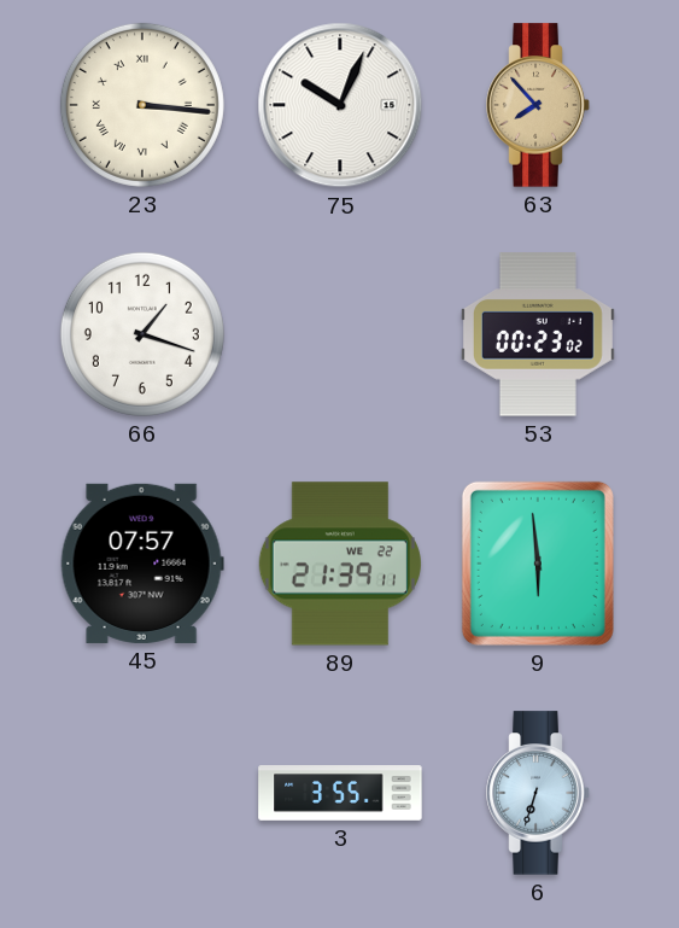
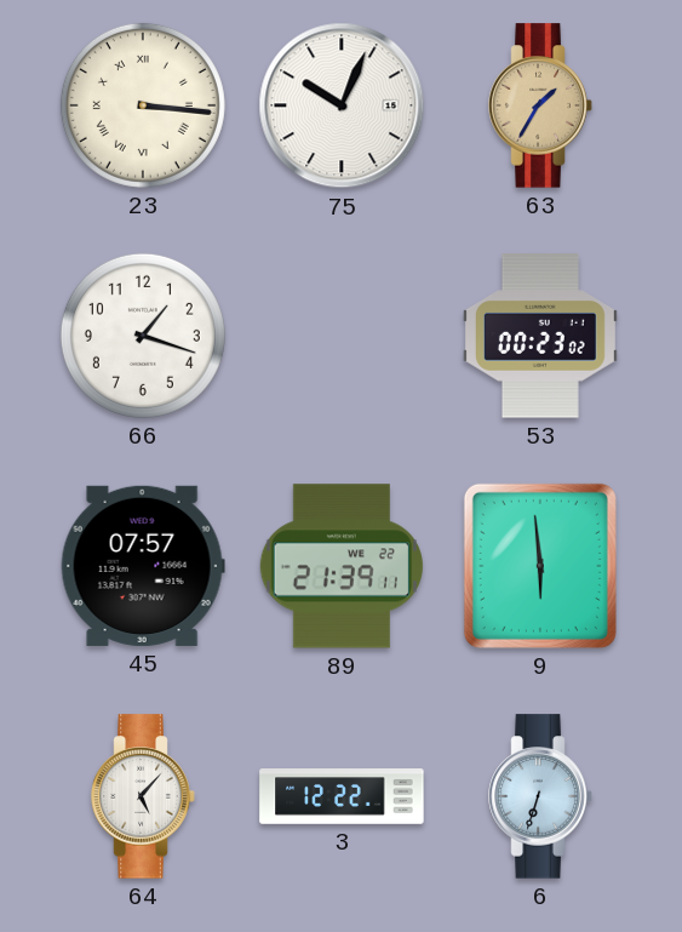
63: 7:53 -> 1:35 (540, 105)
64: none -> 5:07 (143, 796)
3: 3:55 -> 12:22 (342, 796)
